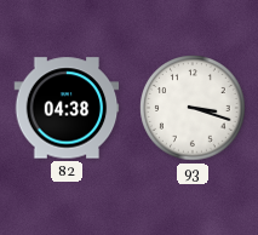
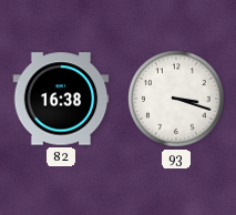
82: 04:38 -> 16:38 (61, 99)
